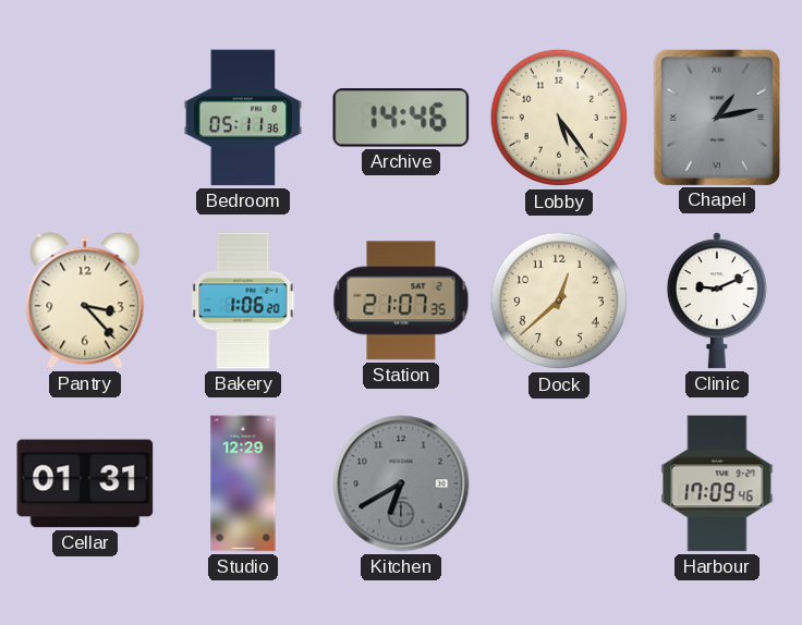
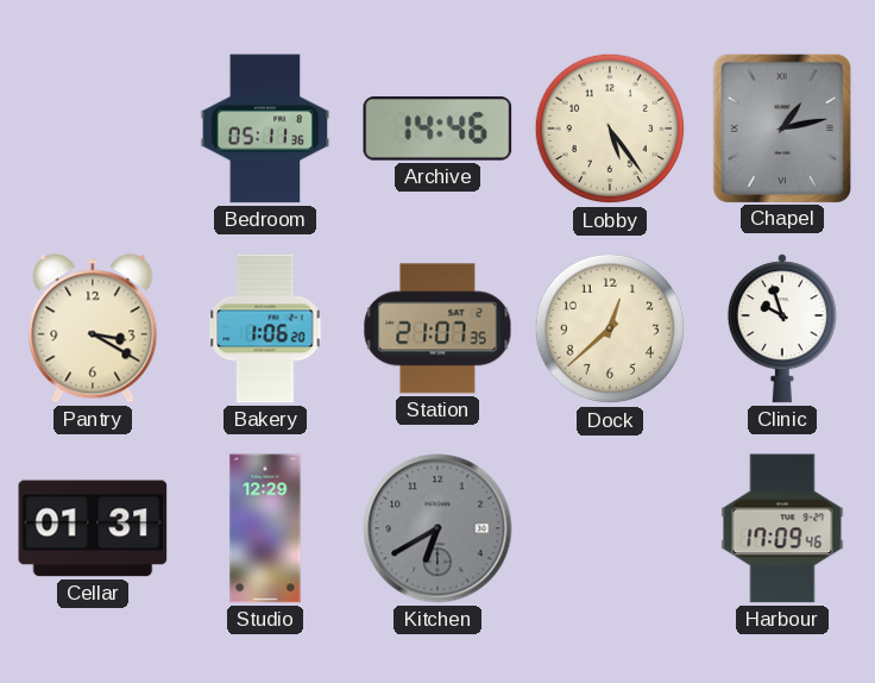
Pantry: 3:23 -> 3:20 (93, 328)
Clinic: 9:11 -> 9:57 (782, 328)
